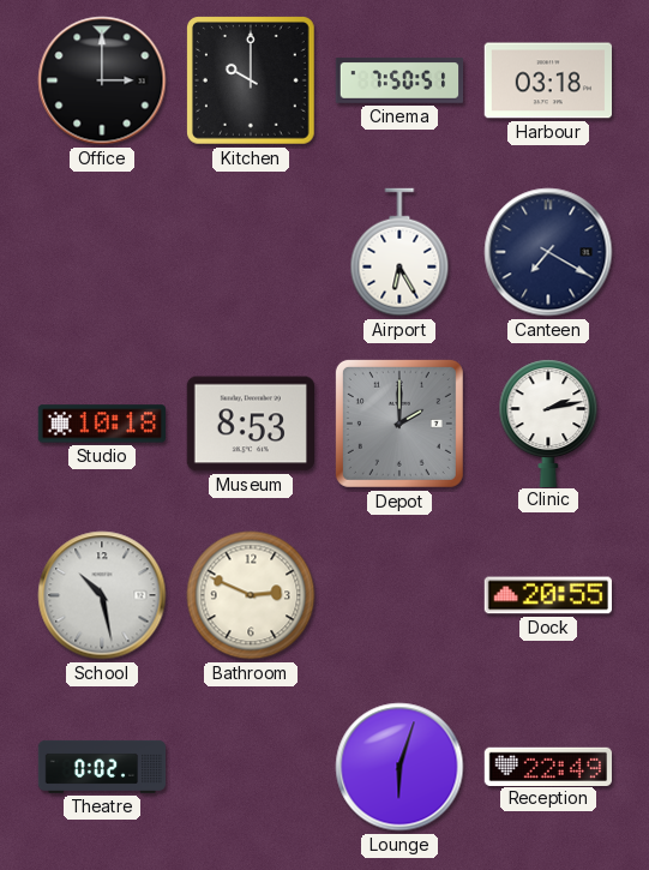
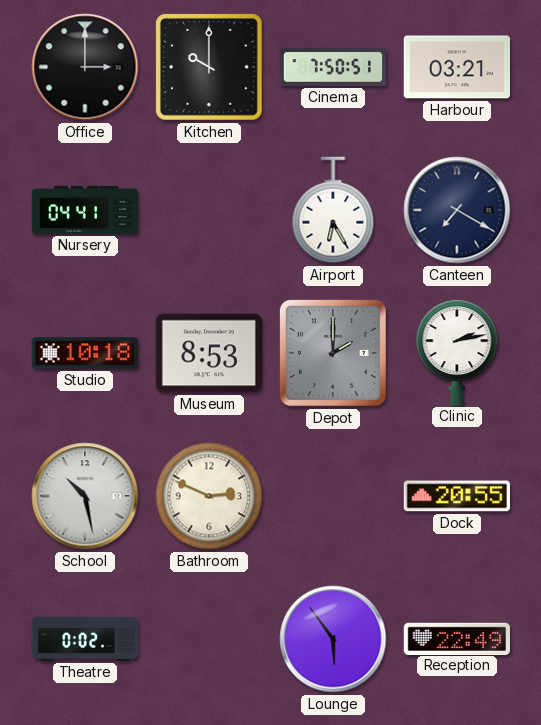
Harbour: 03:18 -> 03:21 (456, 67)
Nursery: none -> 04:41 (85, 210)
Lounge: 6:03 -> 5:54 (333, 639)
